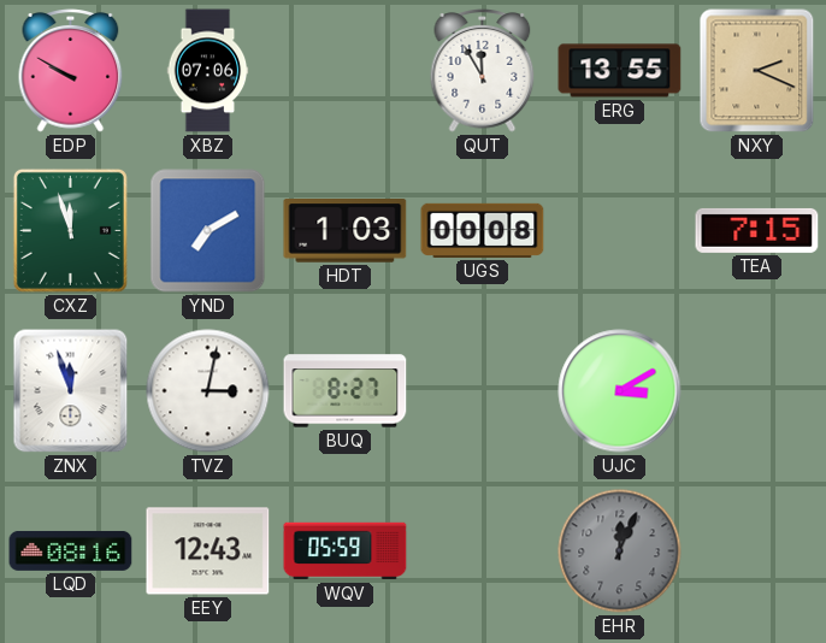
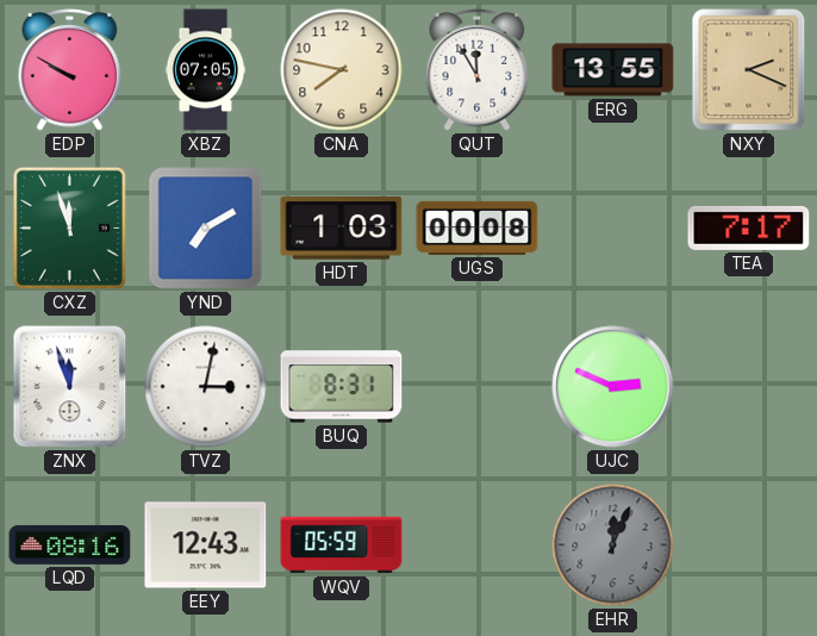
XBZ: 07:06 -> 07:05 (206, 70)
CNA: none -> 7:47 (342, 70)
TEA: 7:15 -> 7:17 (749, 227)
BUQ: 8:27 -> 8:31 (342, 387)
UJC: 3:10 -> 2:49 (613, 387)
